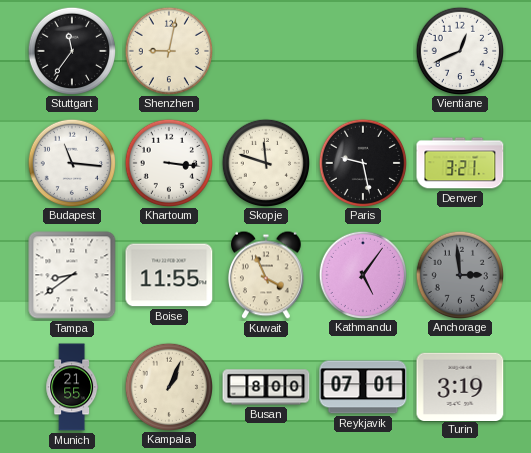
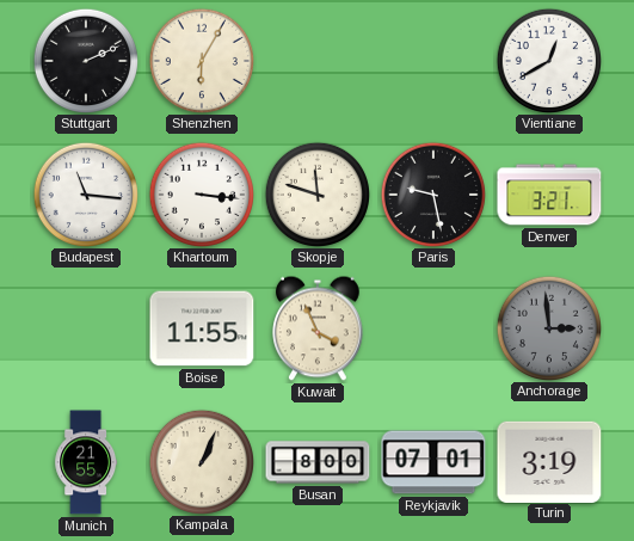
Stuttgart: 11:36 -> 2:11 (85, 60)
Shenzhen: 9:02 -> 6:05 (201, 60)
Vientiane: 12:41 -> 12:40 (548, 60)
Tampa: 8:39 -> none (72, 275)
Kathmandu: 5:06 -> none (362, 274)
